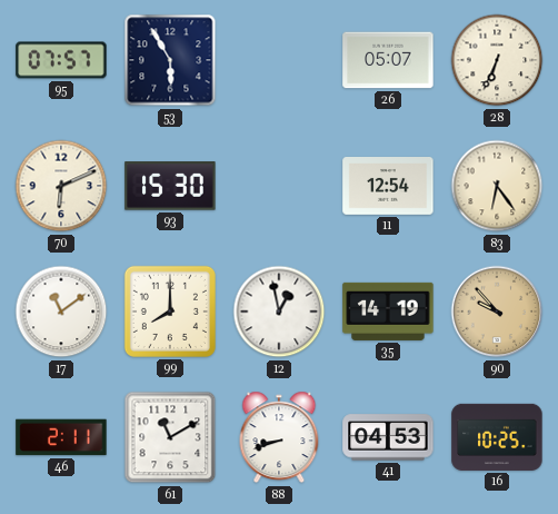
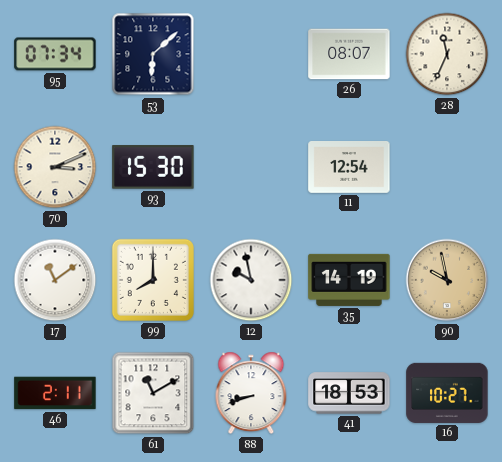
95: 07:57 -> 07:34 (55, 54)
53: 5:55 -> 6:08 (153, 54)
26: 05:07 -> 08:07 (349, 54)
28: 6:34 -> 11:34 (447, 54)
70: 6:11 -> 3:11 (55, 167)
83: 6:24 -> none (497, 186)
12: 12:58 -> 9:58 (251, 280)
90: 9:53 -> 9:58 (447, 280)
41: 04:53 -> 18:53 (349, 393)
16: 10:25 -> 10:27 (447, 393)
